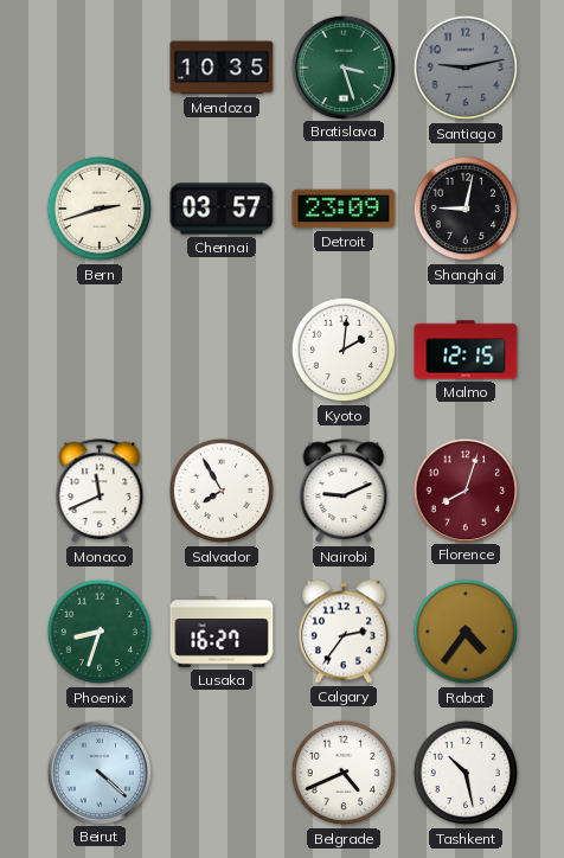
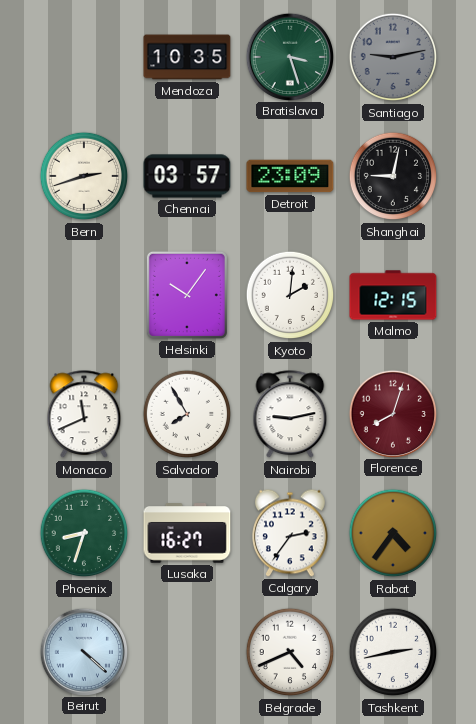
Helsinki: none -> 10:06 (187, 295)
Nairobi: 9:11 -> 9:13 (290, 415)
Tashkent: 10:28 -> 2:43 (393, 652)
